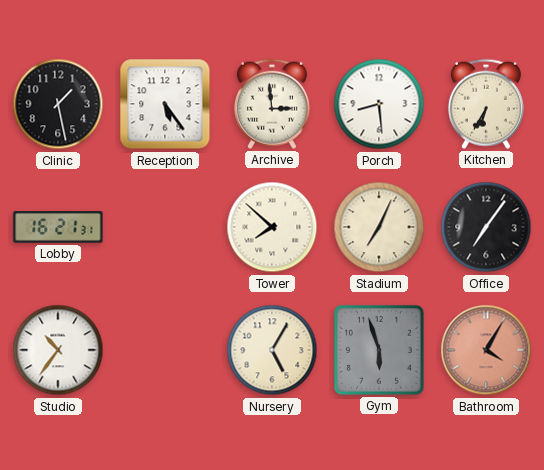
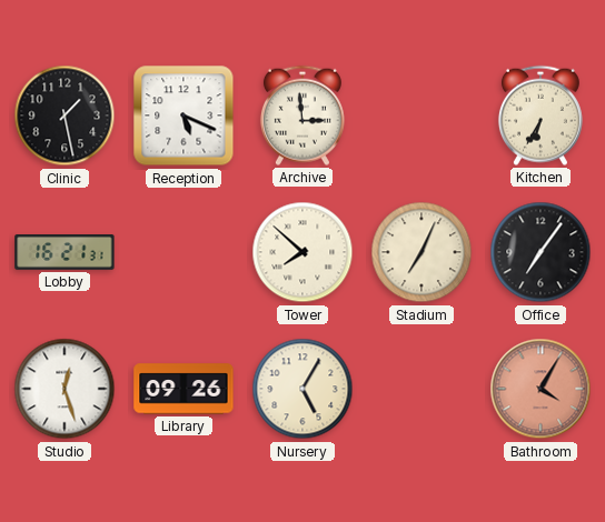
Reception: 5:24 -> 5:19 (184, 116)
Porch: 8:29 -> none (379, 104)
Studio: 10:36 -> 12:27 (65, 389)
Library: none -> 09:26 (184, 389)
Gym: 5:57 -> none (379, 350)
